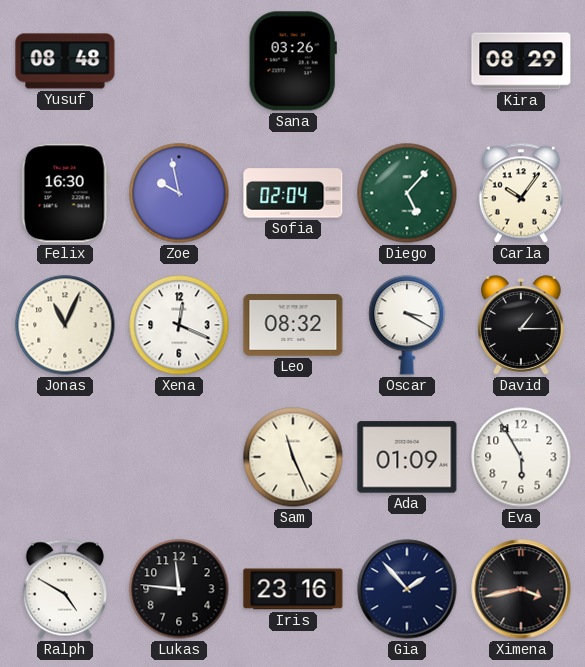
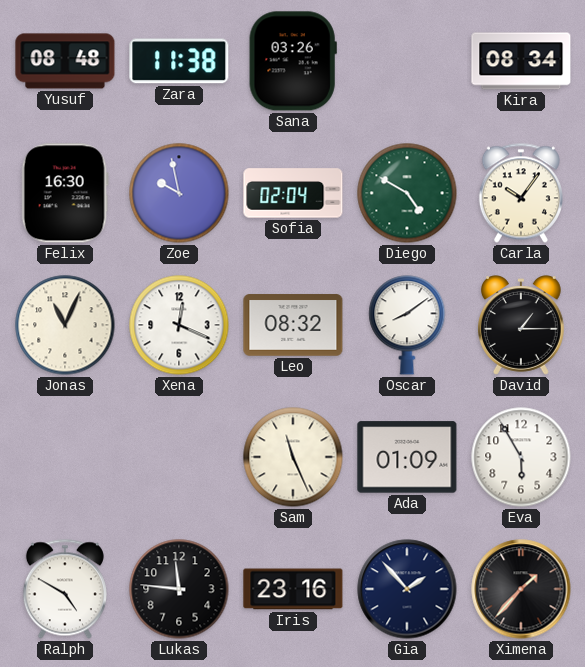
Zara: none -> 11:38 (179, 61)
Kira: 08:29 -> 08:34 (521, 61)
Diego: 5:07 -> 4:50 (407, 193)
Oscar: 3:20 -> 8:09 (407, 325)
Ximena: 3:43 -> 1:37 (521, 589)
